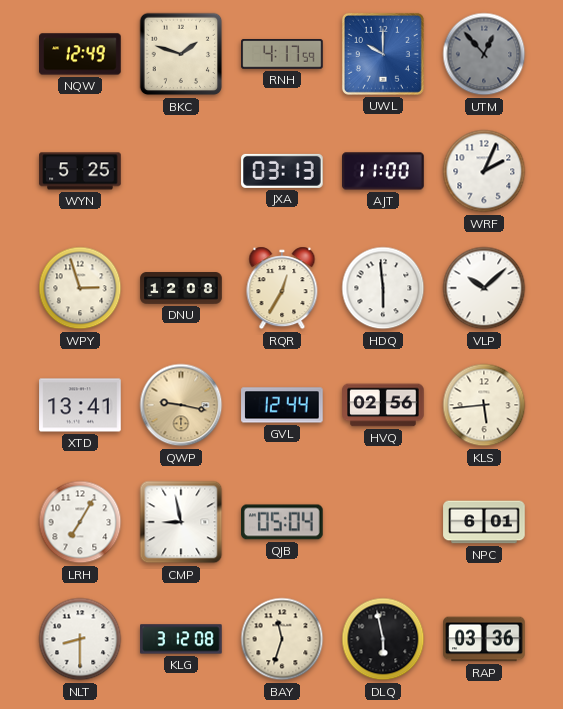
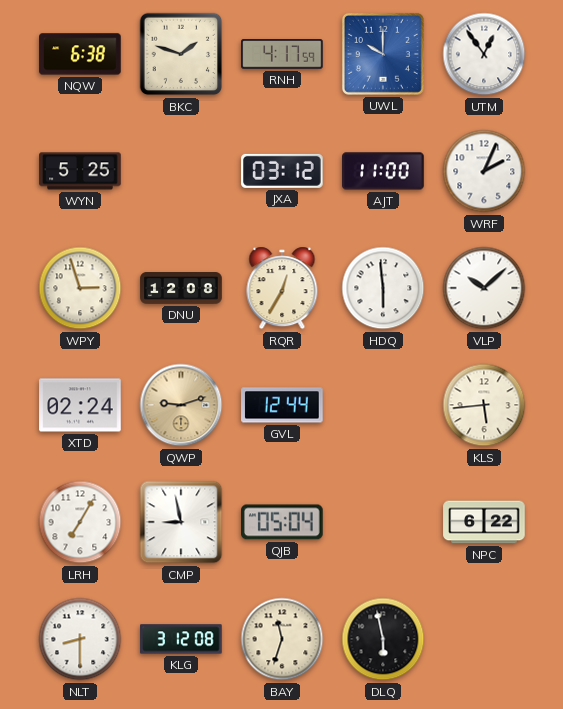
NQW: 12:49 -> 6:38 (80, 54)
UTM: 12:53 -> 12:54 (484, 54)
UTM dial: grey -> white (484, 54)
JXA: 03:13 -> 03:12 (282, 171)
XTD: 13:41 -> 02:24 (80, 405)
QWP: 9:17 -> 9:12 (181, 405)
HVQ: 02:56 -> none (383, 405)
NPC: 6:01 -> 6:22 (484, 522)
RAP: 03:36 -> none (484, 639)
